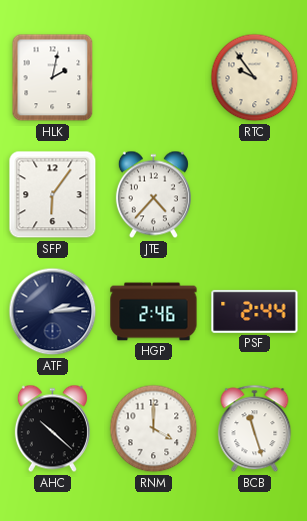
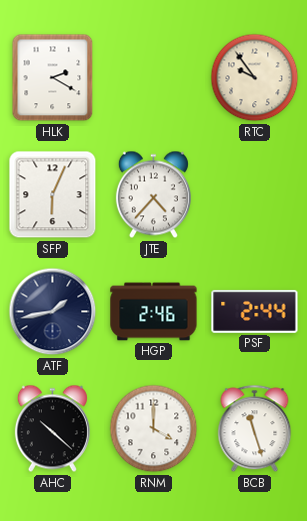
HLK: 2:02 -> 2:20 (53, 78)
SFP: 6:06 -> 6:04 (53, 195)
ATF: 2:14 -> 1:43 (53, 312)
